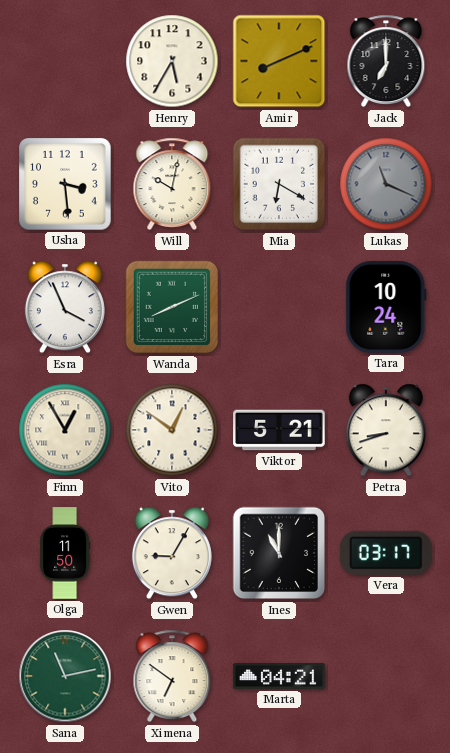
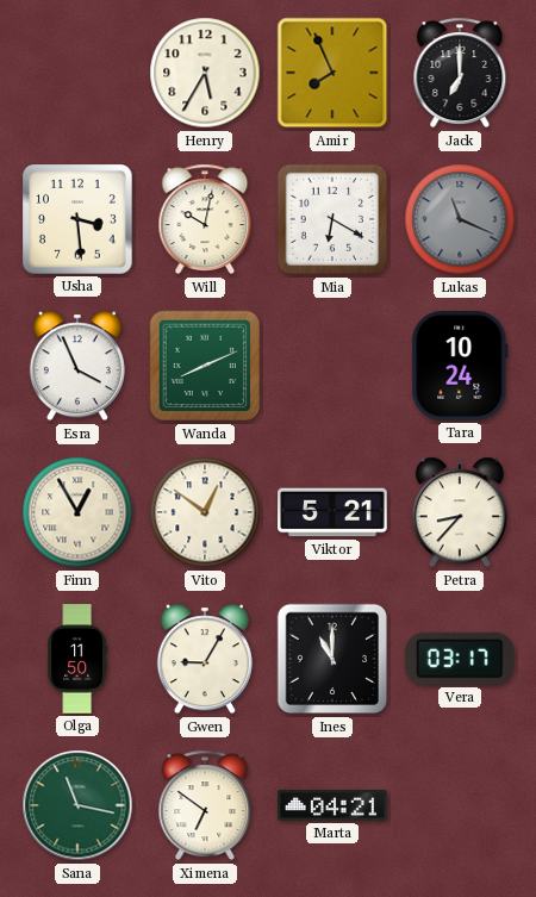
Amir: 8:11 -> 7:56 (332, 73)
Petra: 8:42 -> 8:37 (460, 512)
Sana: 11:13 -> 11:17 (77, 805)
